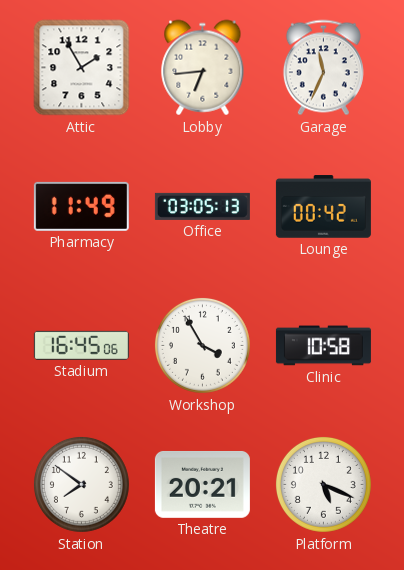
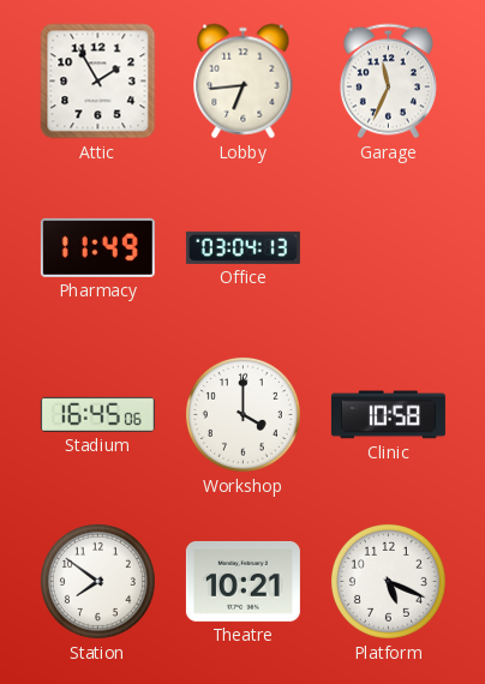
Office: 03:05 -> 03:04 (242, 247)
Lounge: 00:42 -> none (323, 207)
Workshop: 3:55 -> 4:00 (242, 414)
Theatre: 20:21 -> 10:21 (242, 581)
